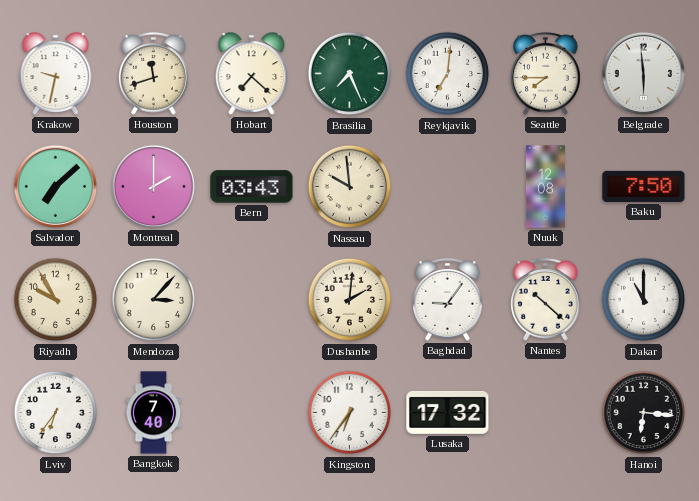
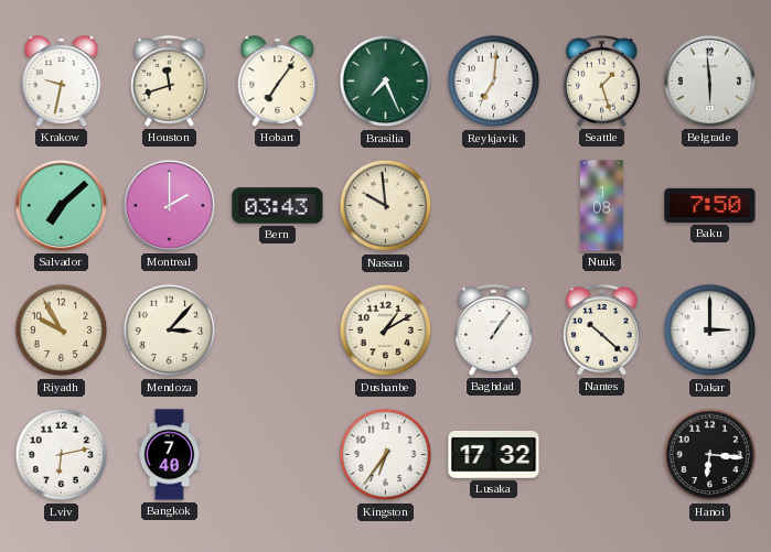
Hobart: 7:22 -> 7:06 (278, 82)
Seattle: 7:45 -> 1:27 (602, 82)
Nuuk: 12:08 -> 1:08 (601, 206)
Dushanbe: 2:01 -> 1:10 (386, 331)
Baghdad: 9:06 -> 1:06 (494, 331)
Dakar: 11:00 -> 3:00 (710, 331)
Lviv: 6:36 -> 6:13 (62, 455)
